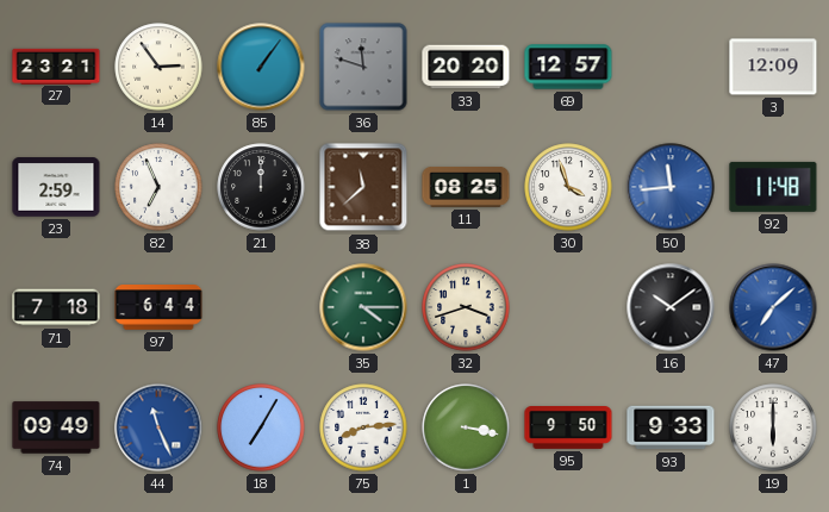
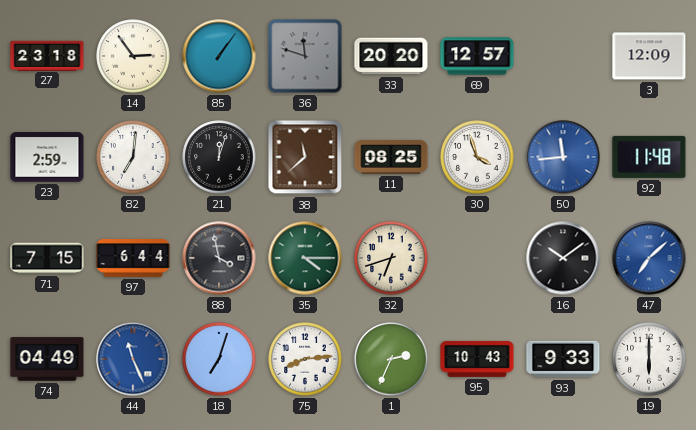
27: 23:21 -> 23:18 (47, 55)
82: 6:56 -> 7:01 (133, 157)
21: 12:00 -> 12:03 (219, 157)
71: 7:18 -> 7:15 (47, 258)
88: none -> 3:58 (219, 258)
32: 3:42 -> 6:42 (391, 258)
74: 09:49 -> 04:49 (47, 359)
18: 7:05 -> 7:03 (219, 359)
1: 3:17 -> 2:34 (391, 359)
95: 9:50 -> 10:43 (477, 360)
